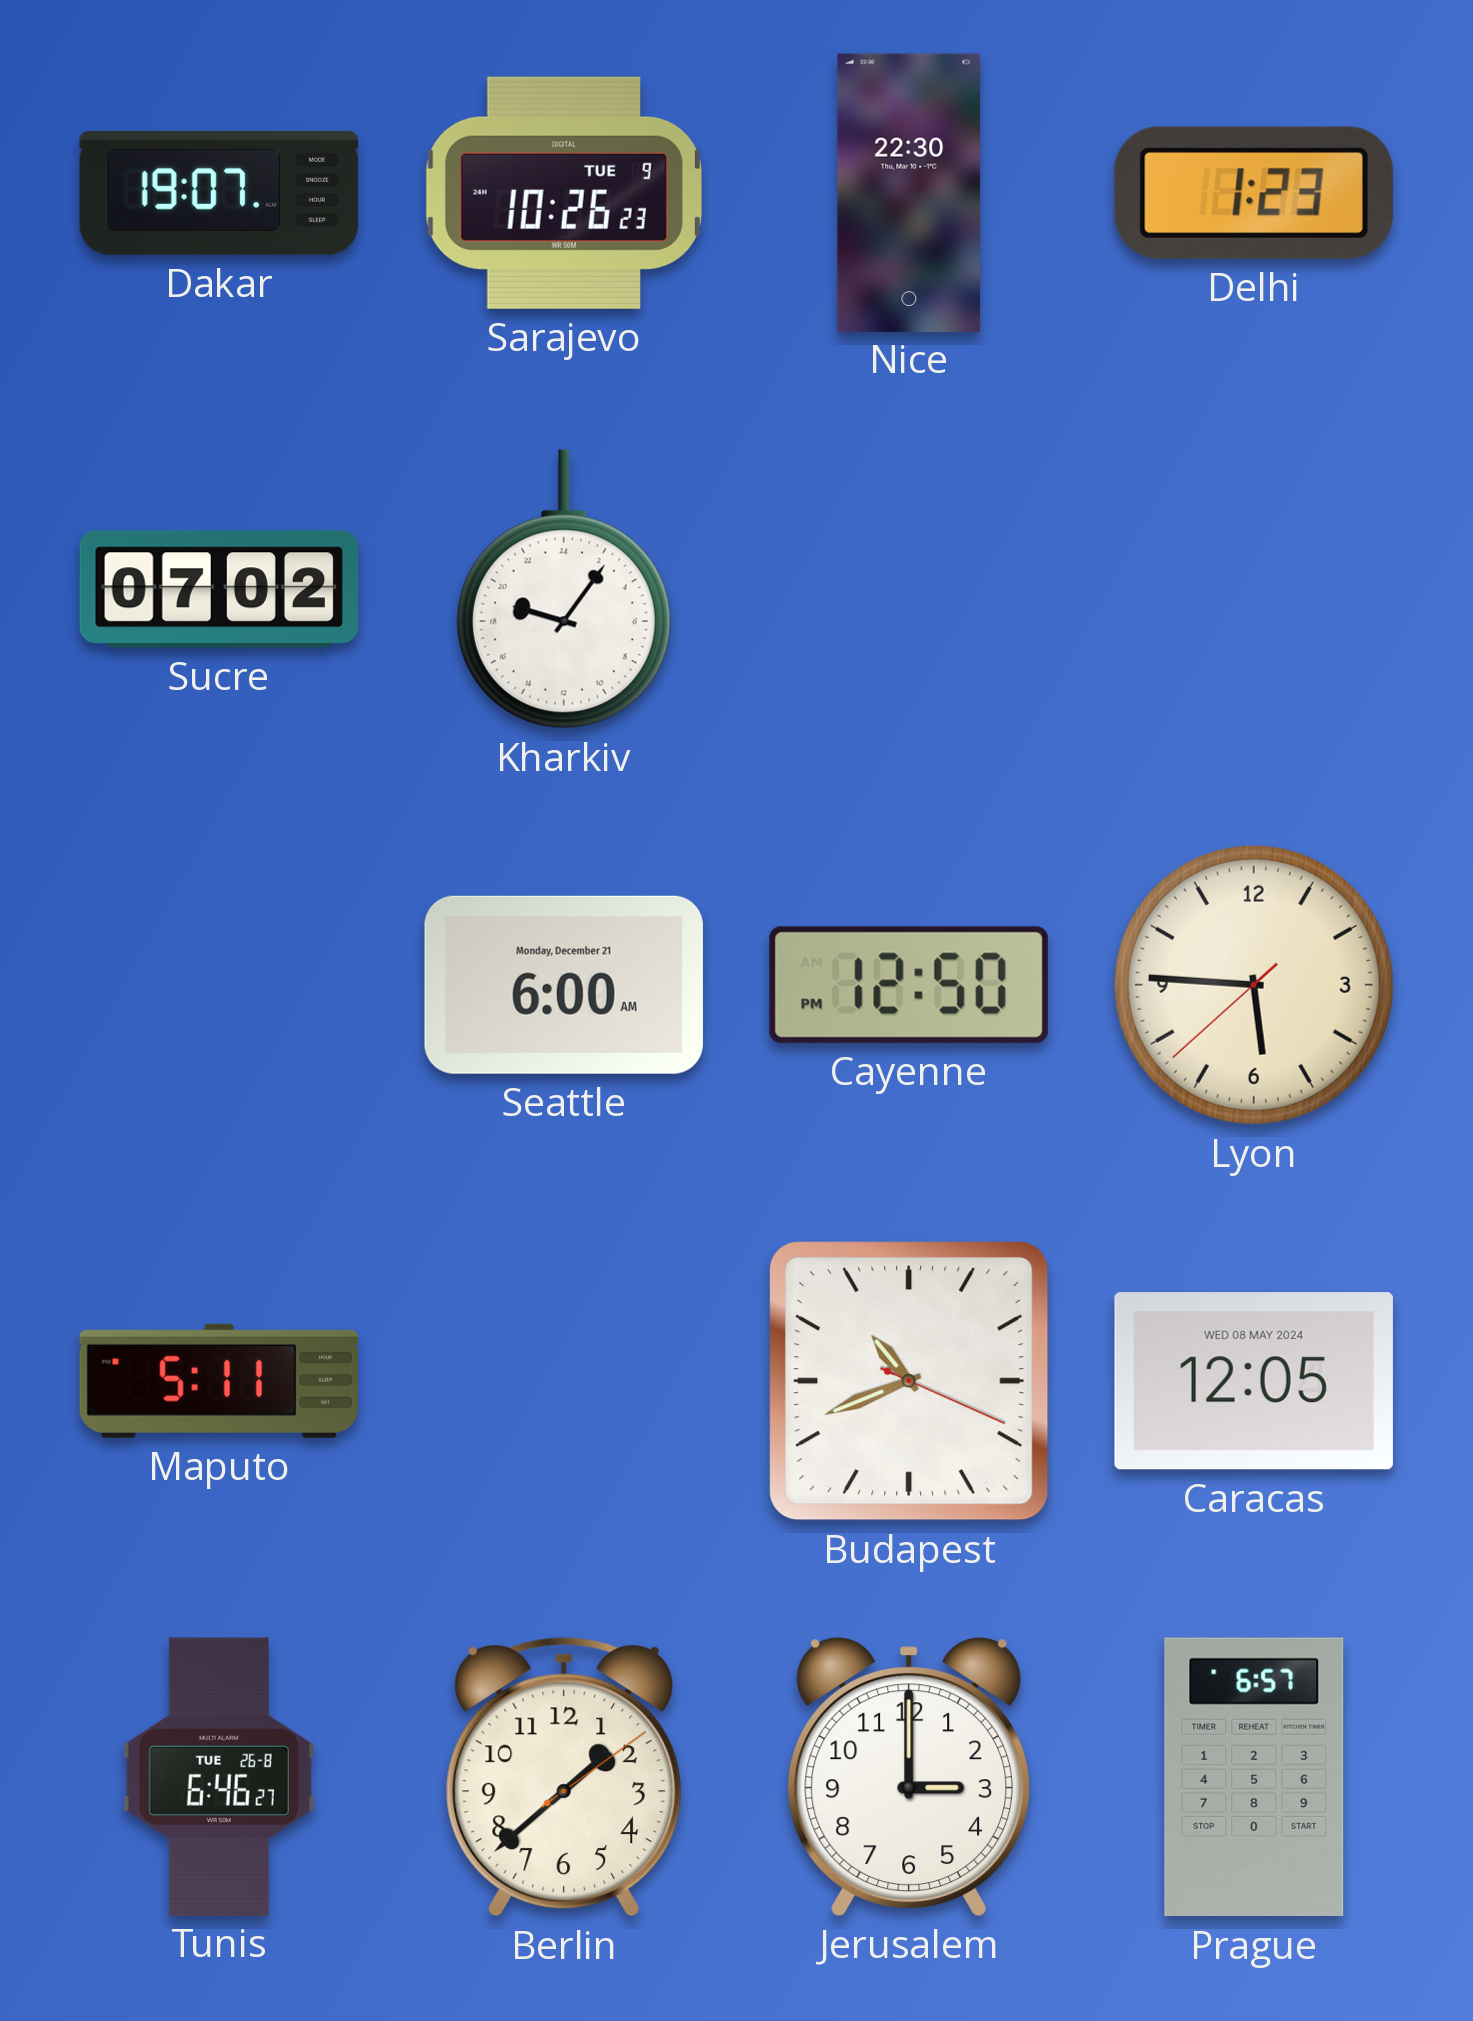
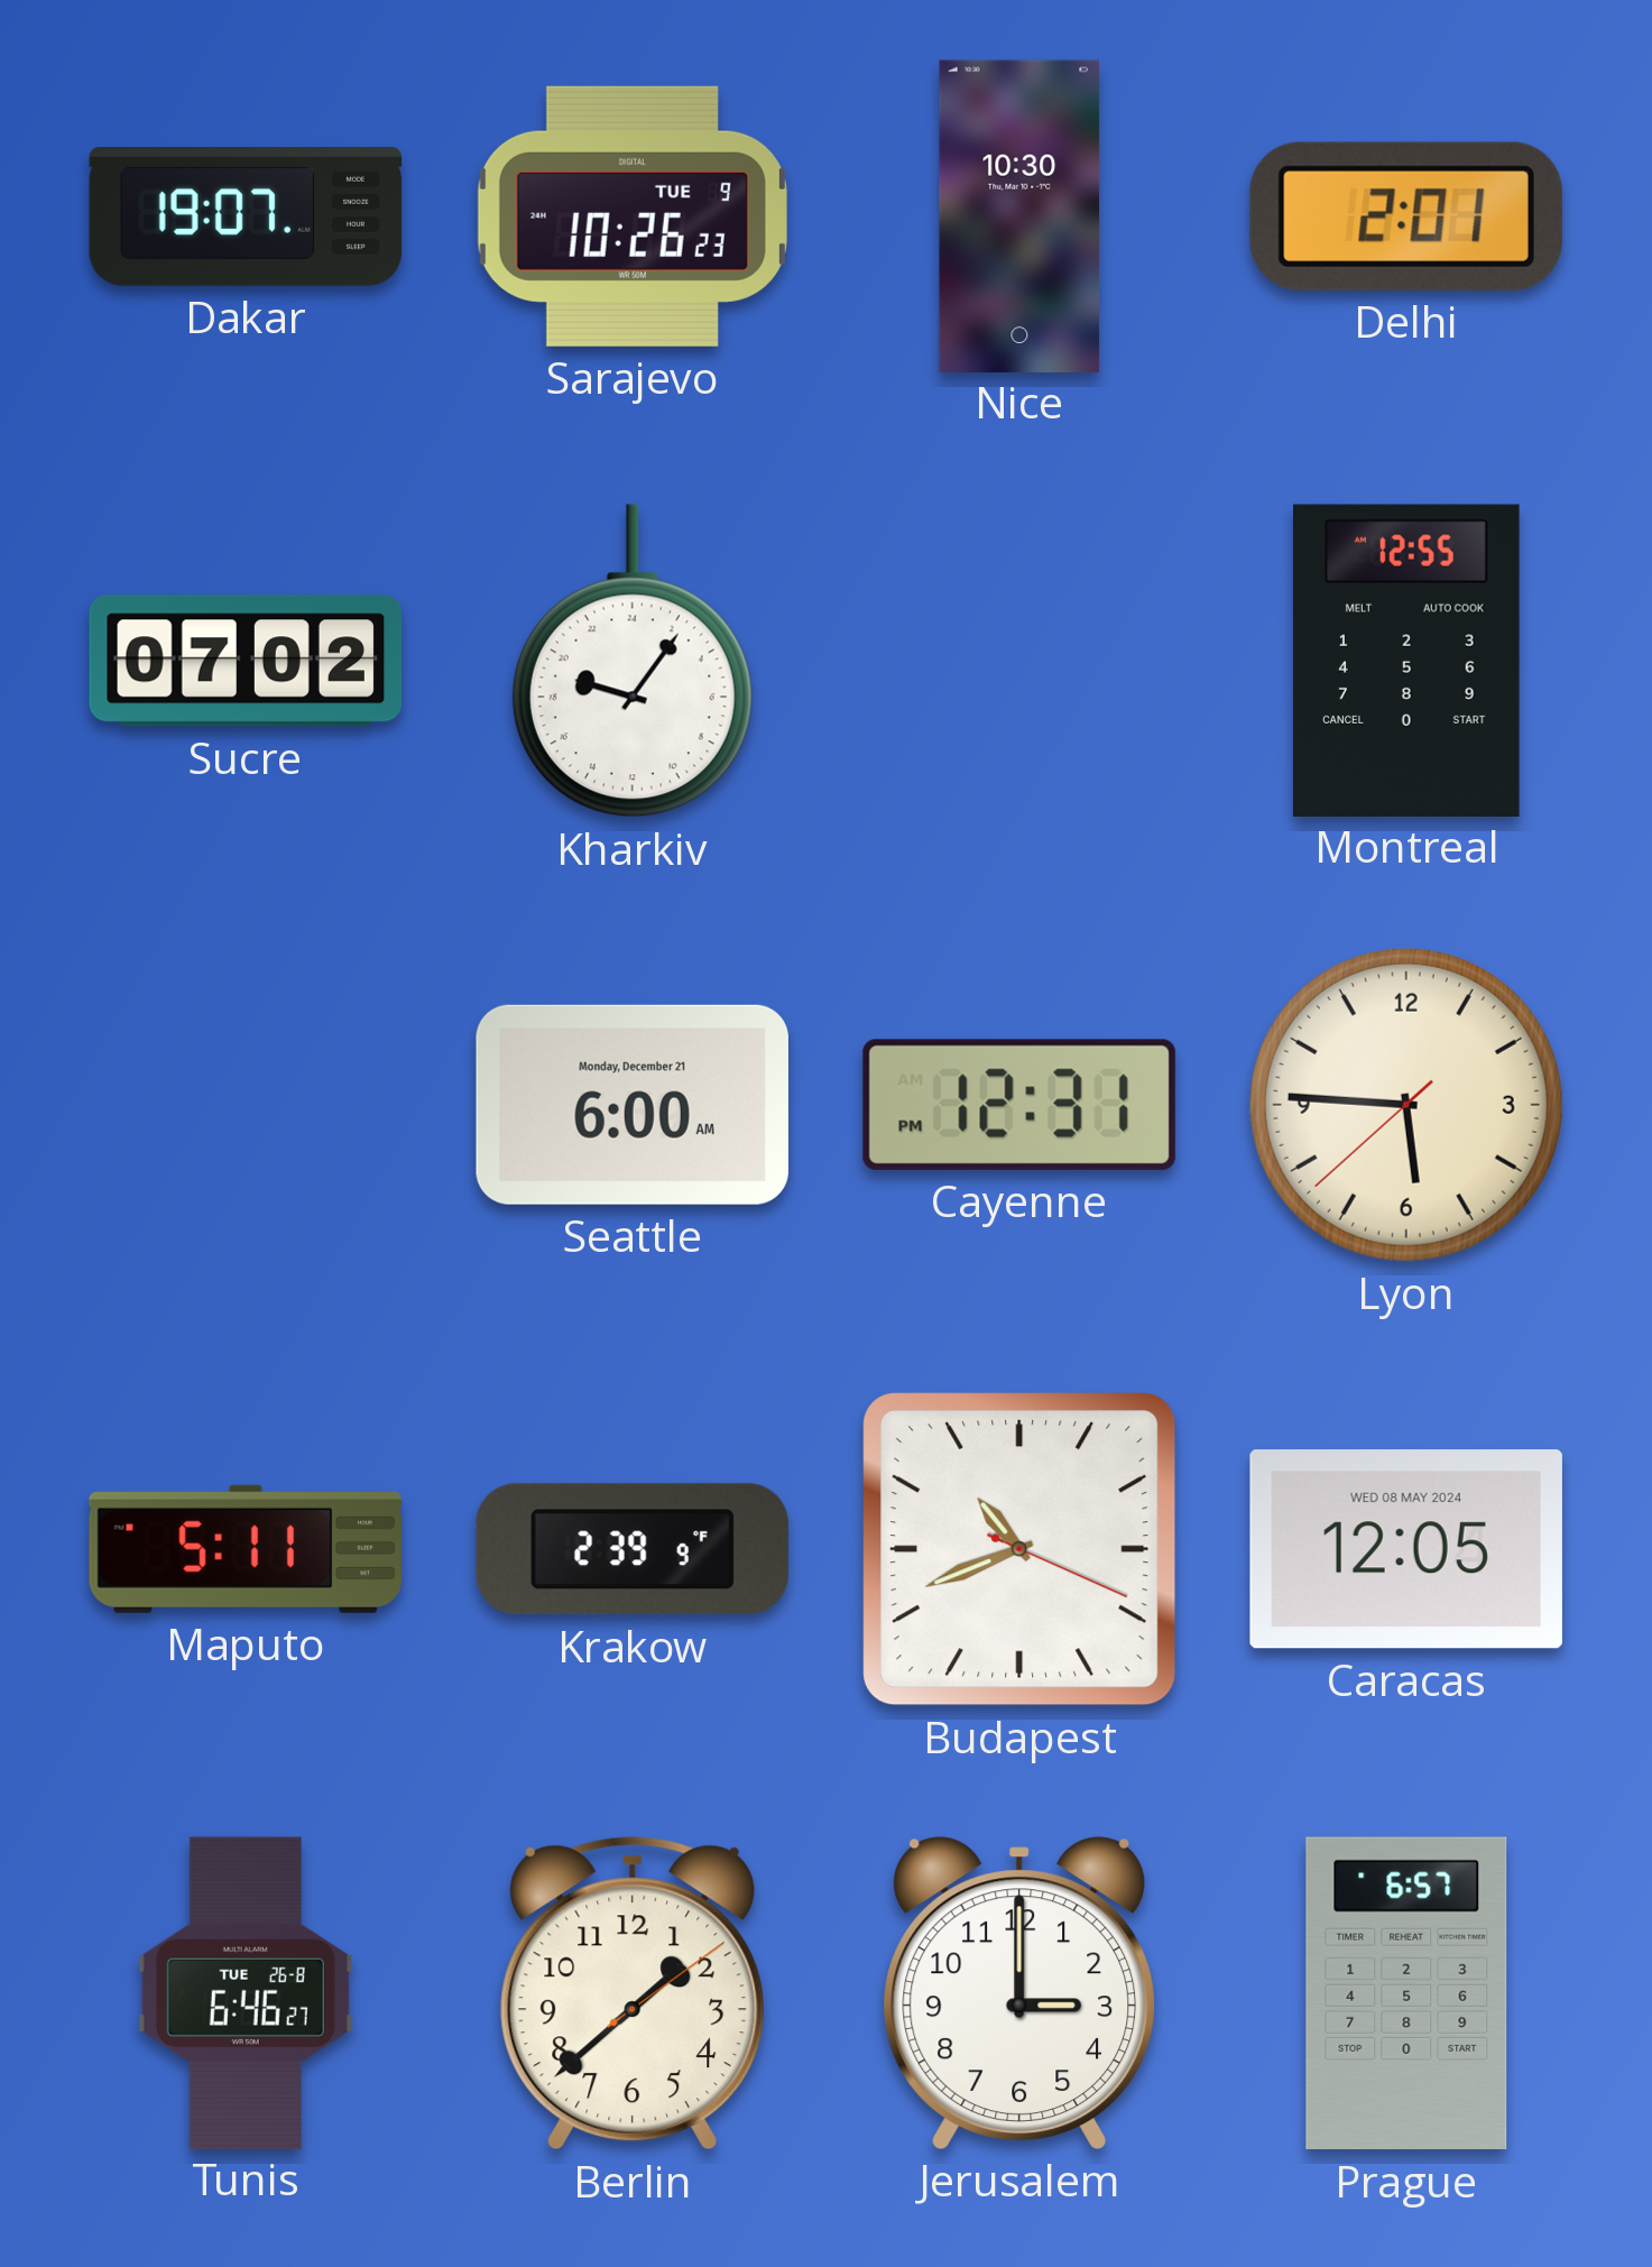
Nice: 22:30 -> 10:30 (1019, 215)
Delhi: 1:23 -> 2:01 (1406, 216)
Montreal: none -> 12:55 (1406, 660)
Cayenne: 12:50 -> 12:31 (1019, 1105)
Krakow: none -> 2:39 (633, 1549)
